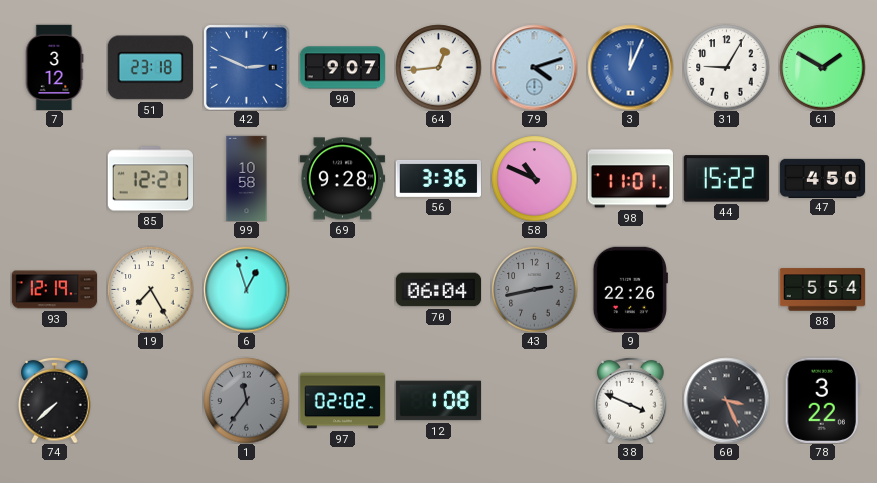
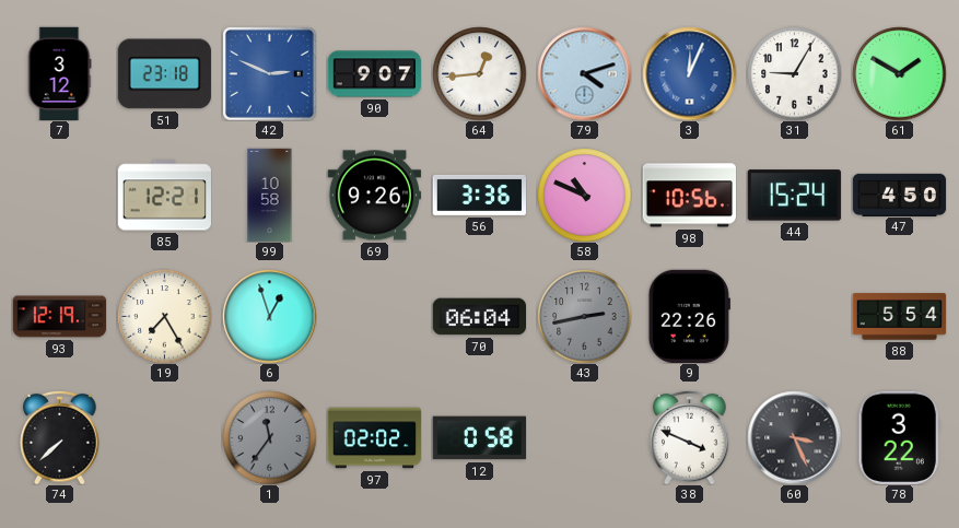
69: 9:28 -> 9:26 (374, 196)
98: 11:01 -> 10:56 (689, 196)
44: 15:22 -> 15:24 (794, 196)
12: 1:08 -> 0:58 (479, 438)
